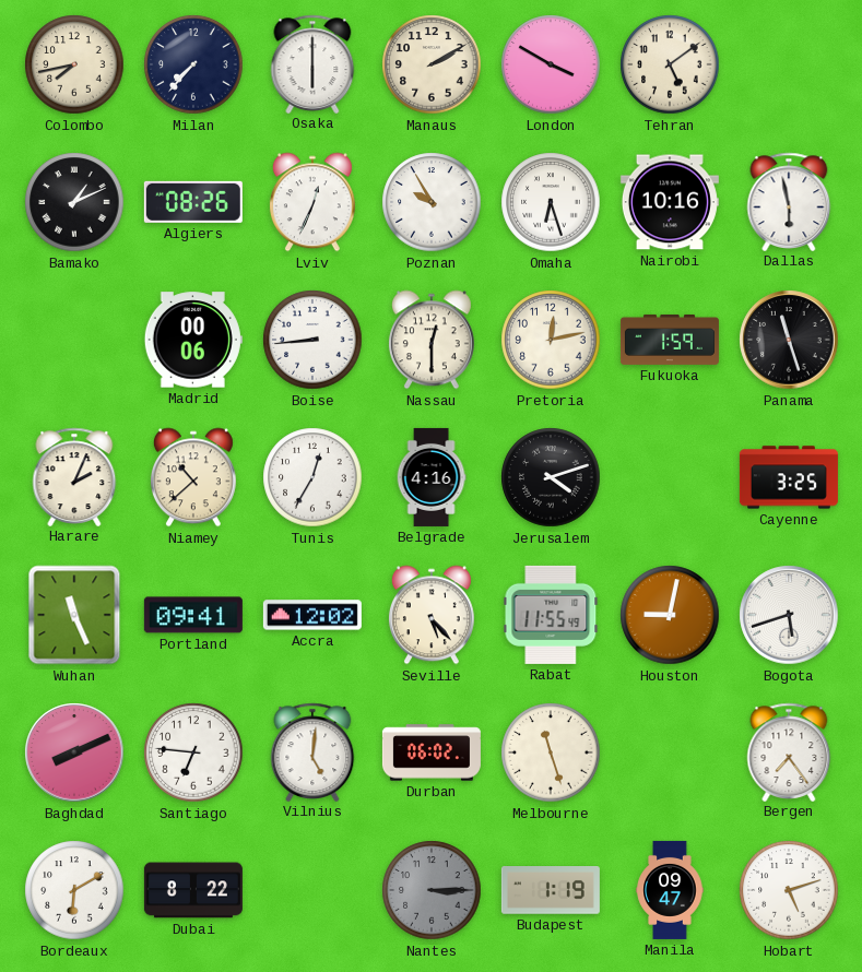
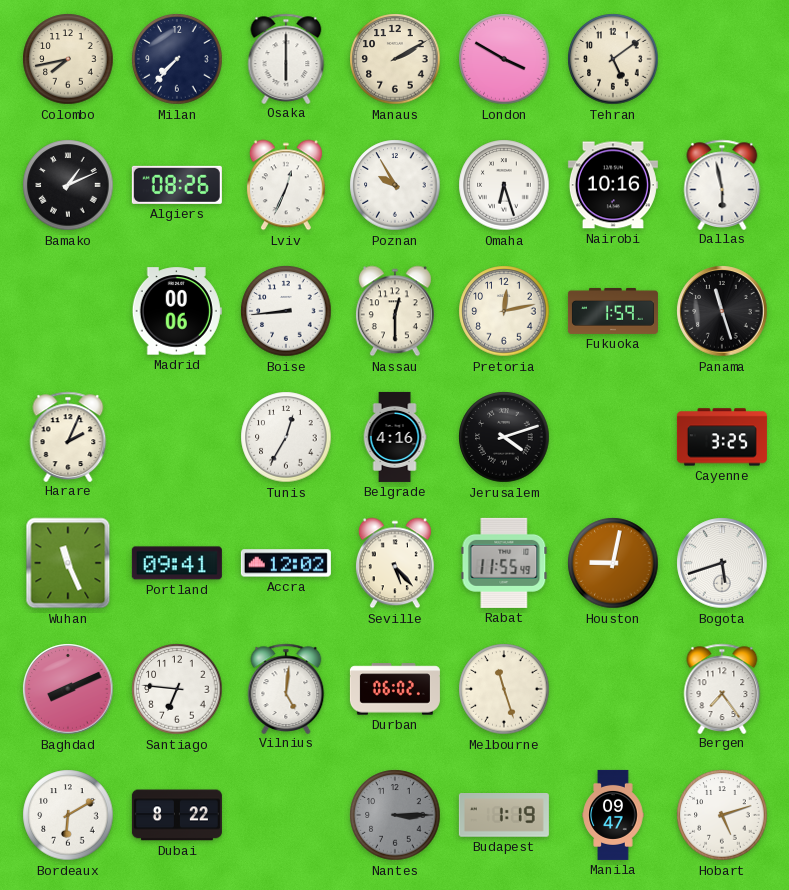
Niamey: 10:38 -> none (193, 477)
